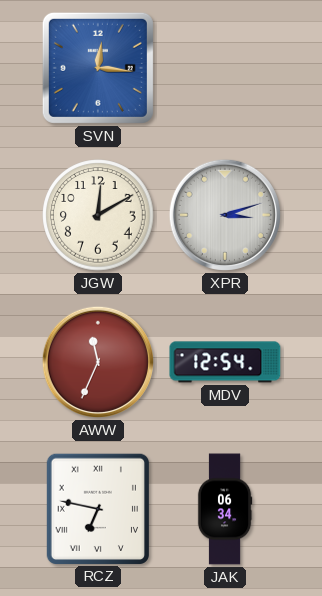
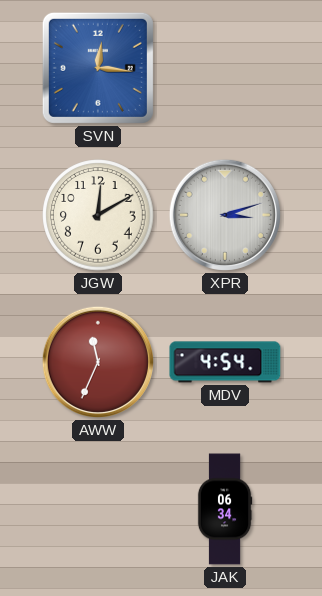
MDV: 12:54 -> 4:54 (225, 362)
RCZ: 6:47 -> none (97, 508)
